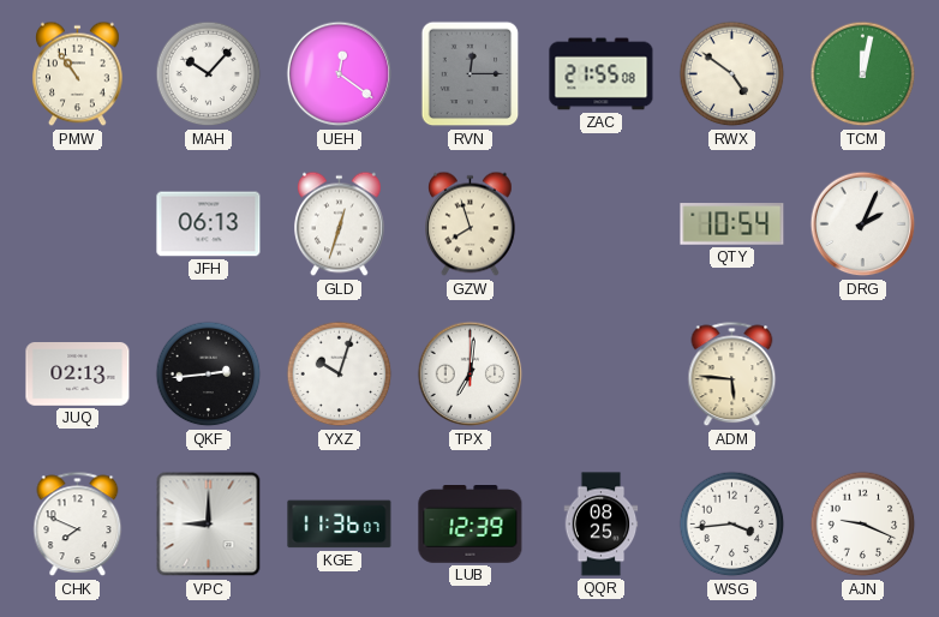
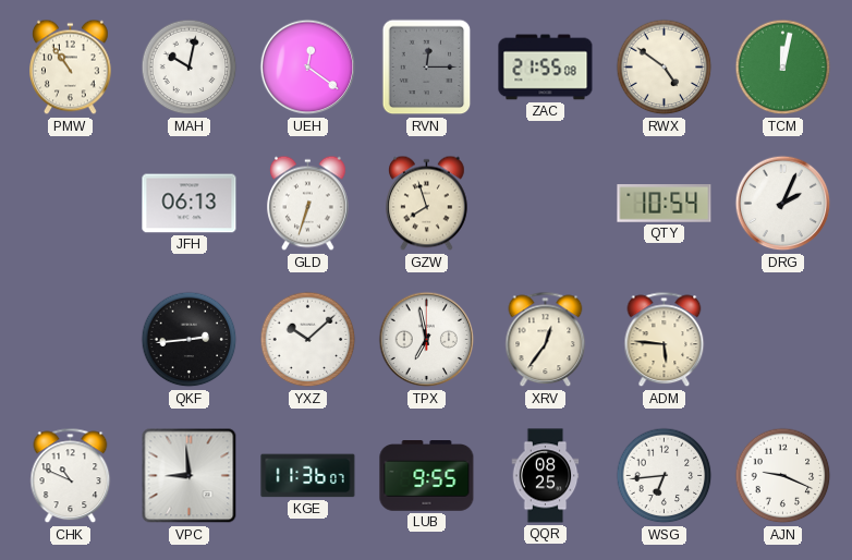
MAH: 10:07 -> 10:02 (190, 68)
GLD: 12:33 -> 6:33 (308, 204)
JUQ: 02:13 -> none (78, 375)
YXZ: 10:03 -> 10:08 (308, 340)
TPX: 7:01 -> 6:58 (427, 340)
XRV: none -> 12:36 (546, 340)
CHK: 7:49 -> 10:49 (71, 476)
VPC: 9:00 -> 8:59 (190, 476)
LUB: 12:39 -> 9:55 (427, 476)
WSG: 3:44 -> 6:44 (665, 476)
